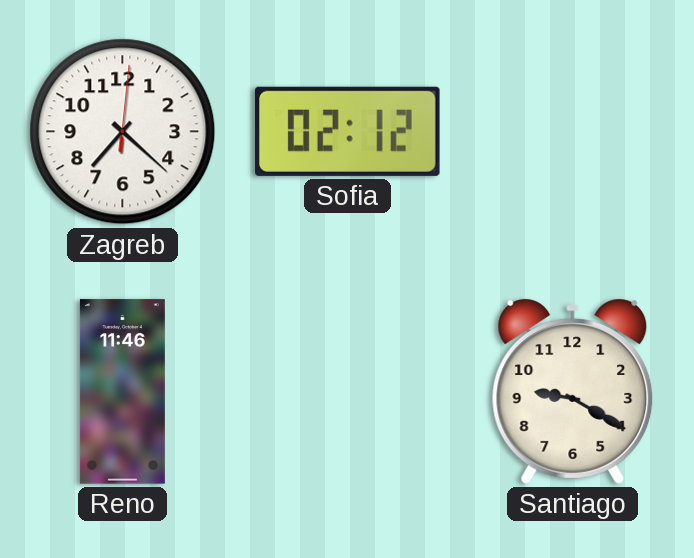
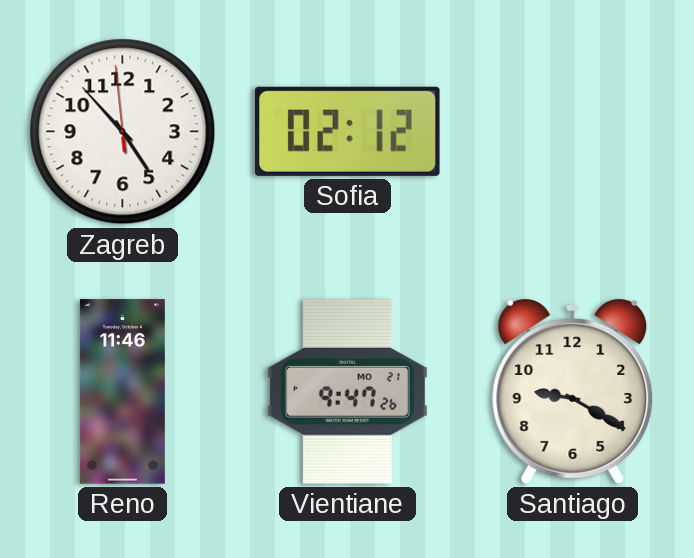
Zagreb: 7:22 -> 4:52 (123, 132)
Vientiane: none -> 9:47 (347, 392)
